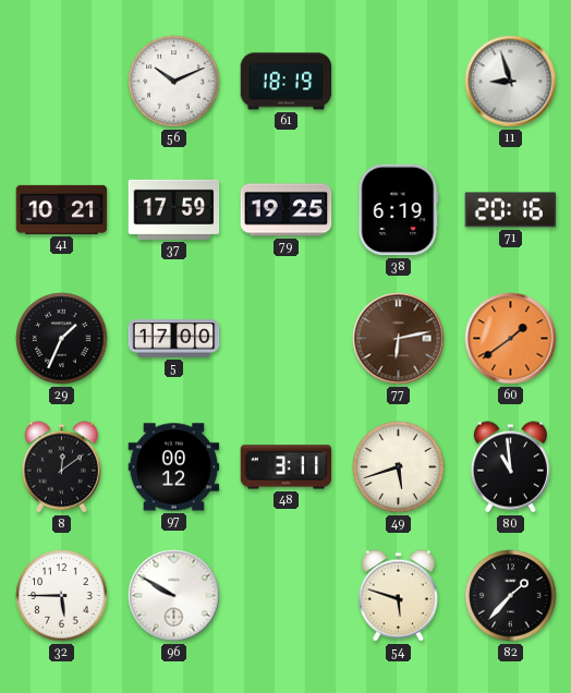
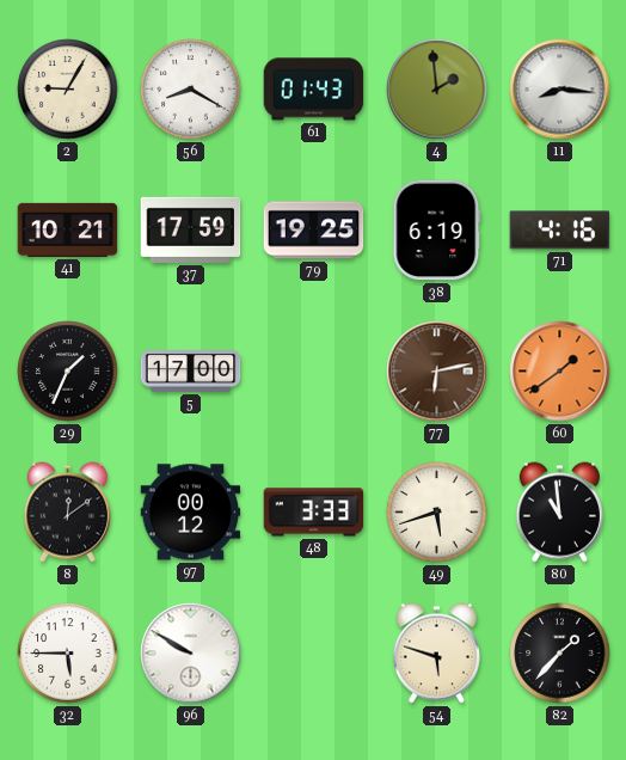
2: none -> 9:05 (68, 90)
56: 10:11 -> 8:20 (191, 90)
61: 18:19 -> 01:43 (314, 90)
4: none -> 1:59 (437, 90)
11: 8:57 -> 8:16 (560, 90)
71: 20:16 -> 4:16 (560, 231)
48: 3:11 -> 3:33 (314, 513)
